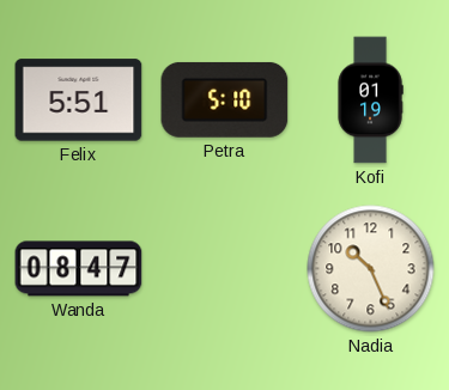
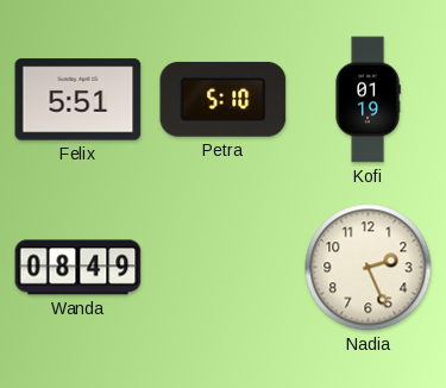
Wanda: 08:47 -> 08:49 (78, 268)
Nadia: 10:26 -> 2:26 (369, 268)
